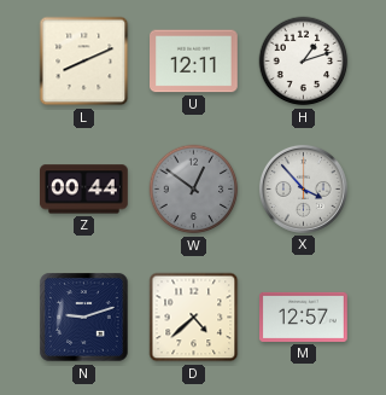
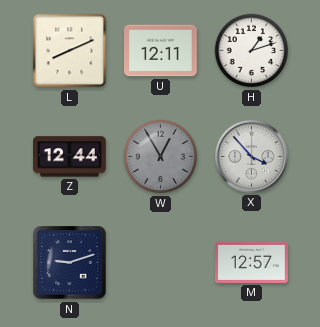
Z: 00:44 -> 12:44 (70, 157)
W: 12:51 -> 12:55 (161, 157)
D: 4:38 -> none (194, 318)
